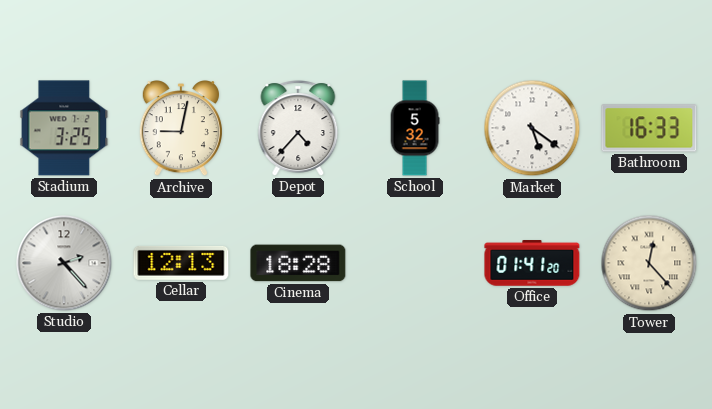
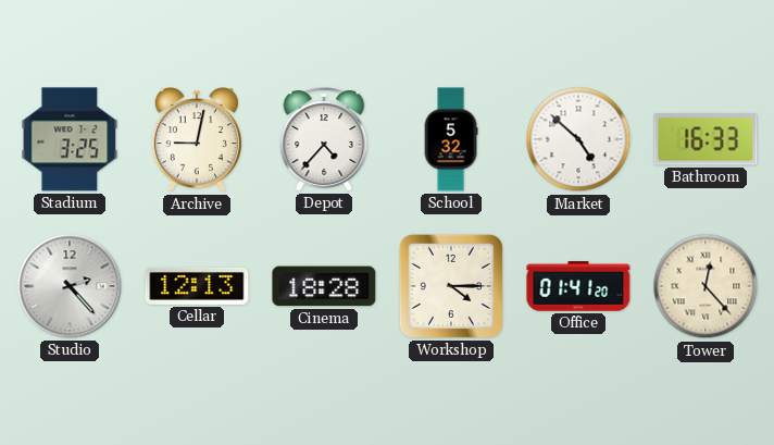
Market: 5:21 -> 4:52 (578, 139)
Workshop: none -> 4:15 (451, 286)
